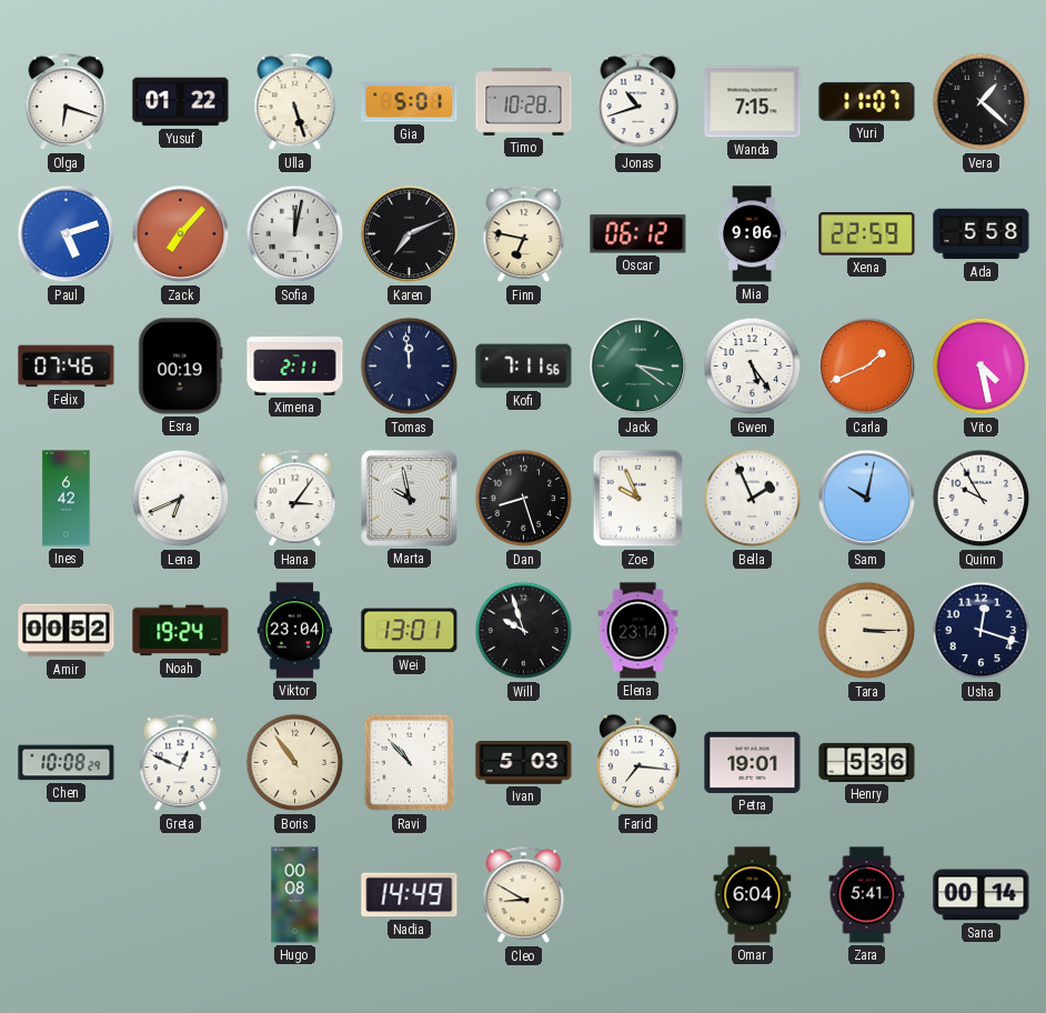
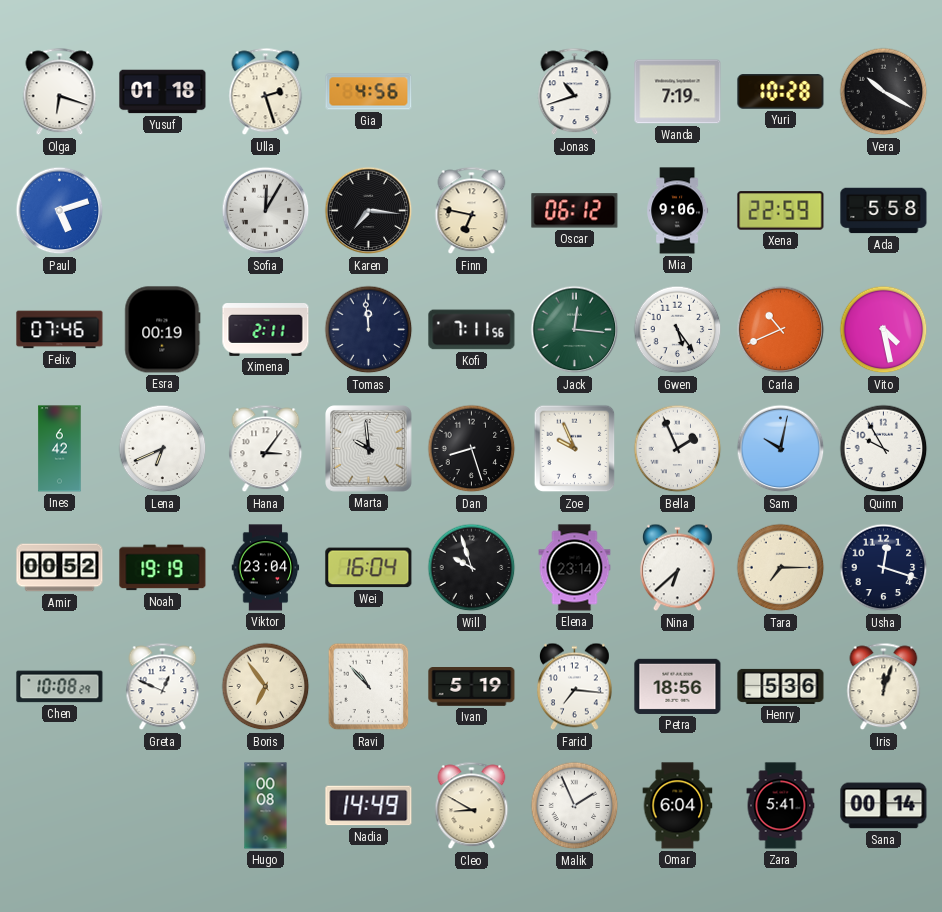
Yusuf: 01:22 -> 01:18 (163, 92)
Ulla: 5:27 -> 2:27 (266, 92)
Gia: 5:01 -> 4:56 (369, 92)
Timo: 10:28 -> none (524, 101)
Wanda: 7:15 -> 7:19 (678, 92)
Yuri: 11:07 -> 10:28 (781, 92)
Vera: 1:22 -> 10:20 (884, 92)
Zack: 7:07 -> none (181, 234)
Sofia: 12:02 -> 12:05 (266, 211)
Karen: 7:11 -> 7:16 (369, 211)
Jack: 3:21 -> 12:16 (575, 330)
Carla: 1:41 -> 10:41 (781, 330)
Marta: 9:58 -> 9:59 (369, 449)
Noah: 19:24 -> 19:19 (163, 568)
Wei: 13:01 -> 16:04 (369, 568)
Nina: none -> 6:38 (677, 568)
Tara: 3:15 -> 7:15 (781, 568)
Boris: 10:54 -> 6:54 (266, 687)
Ivan: 5:03 -> 5:19 (472, 687)
Petra: 19:01 -> 18:56 (678, 686)
Iris: none -> 12:03 (884, 687)
Malik: none -> 1:56 (575, 806)
